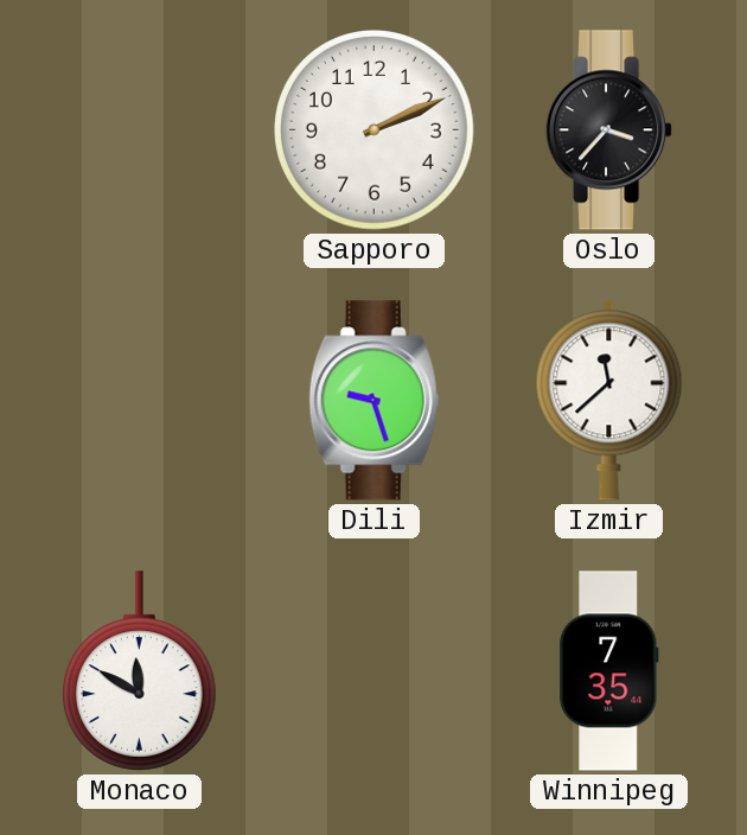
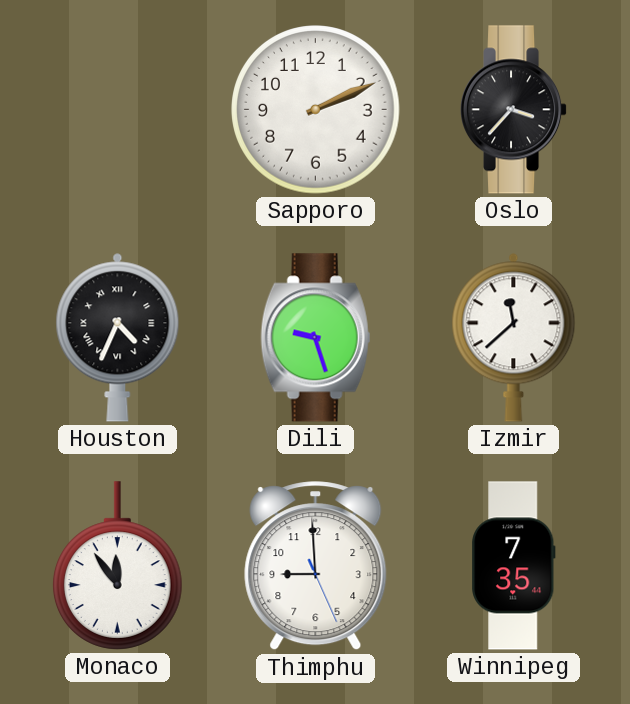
Houston: none -> 4:34 (118, 337)
Monaco: 11:50 -> 11:54 (117, 566)
Thimphu: none -> 8:59 (316, 566)
